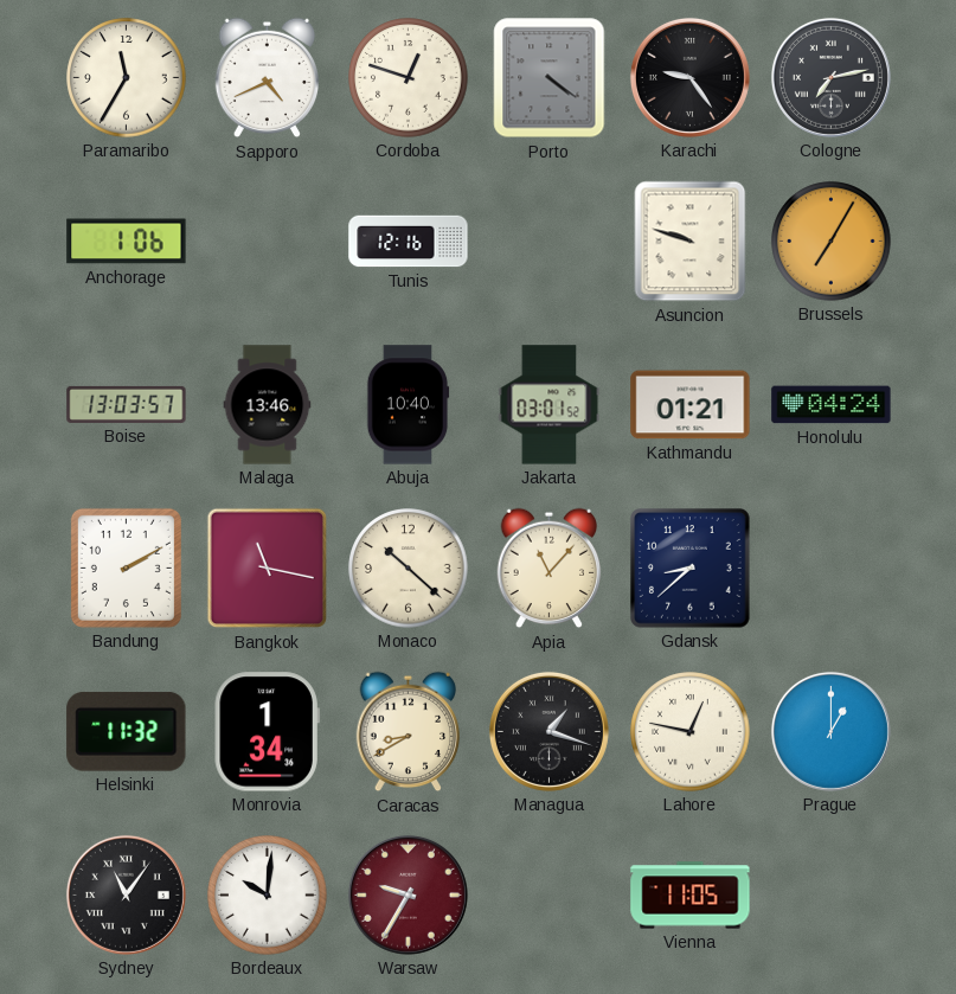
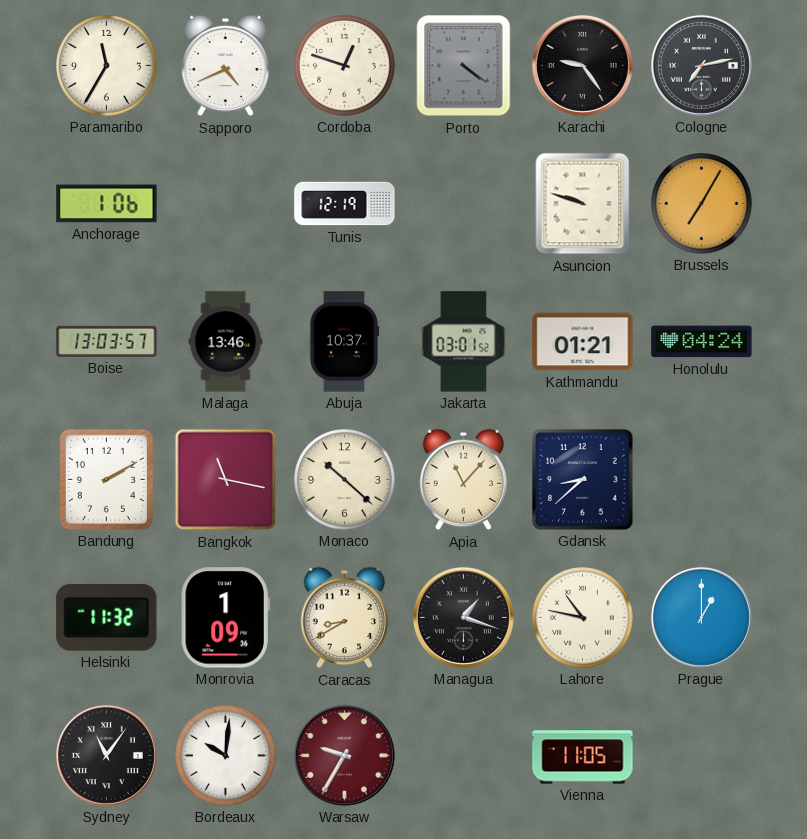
Tunis: 12:16 -> 12:19 (345, 204)
Abuja: 10:40 -> 10:37 (344, 342)
Monrovia: 1:34 -> 1:09 (225, 618)
Lahore: 12:47 -> 10:47 (583, 618)
